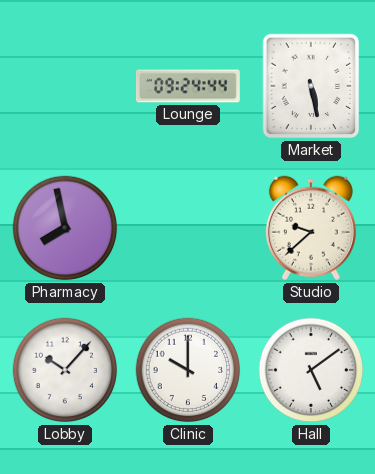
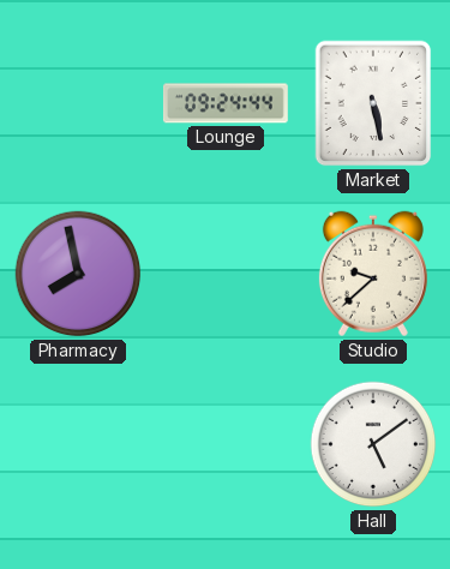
Lobby: 10:07 -> none (65, 370)
Clinic: 10:00 -> none (188, 370)
